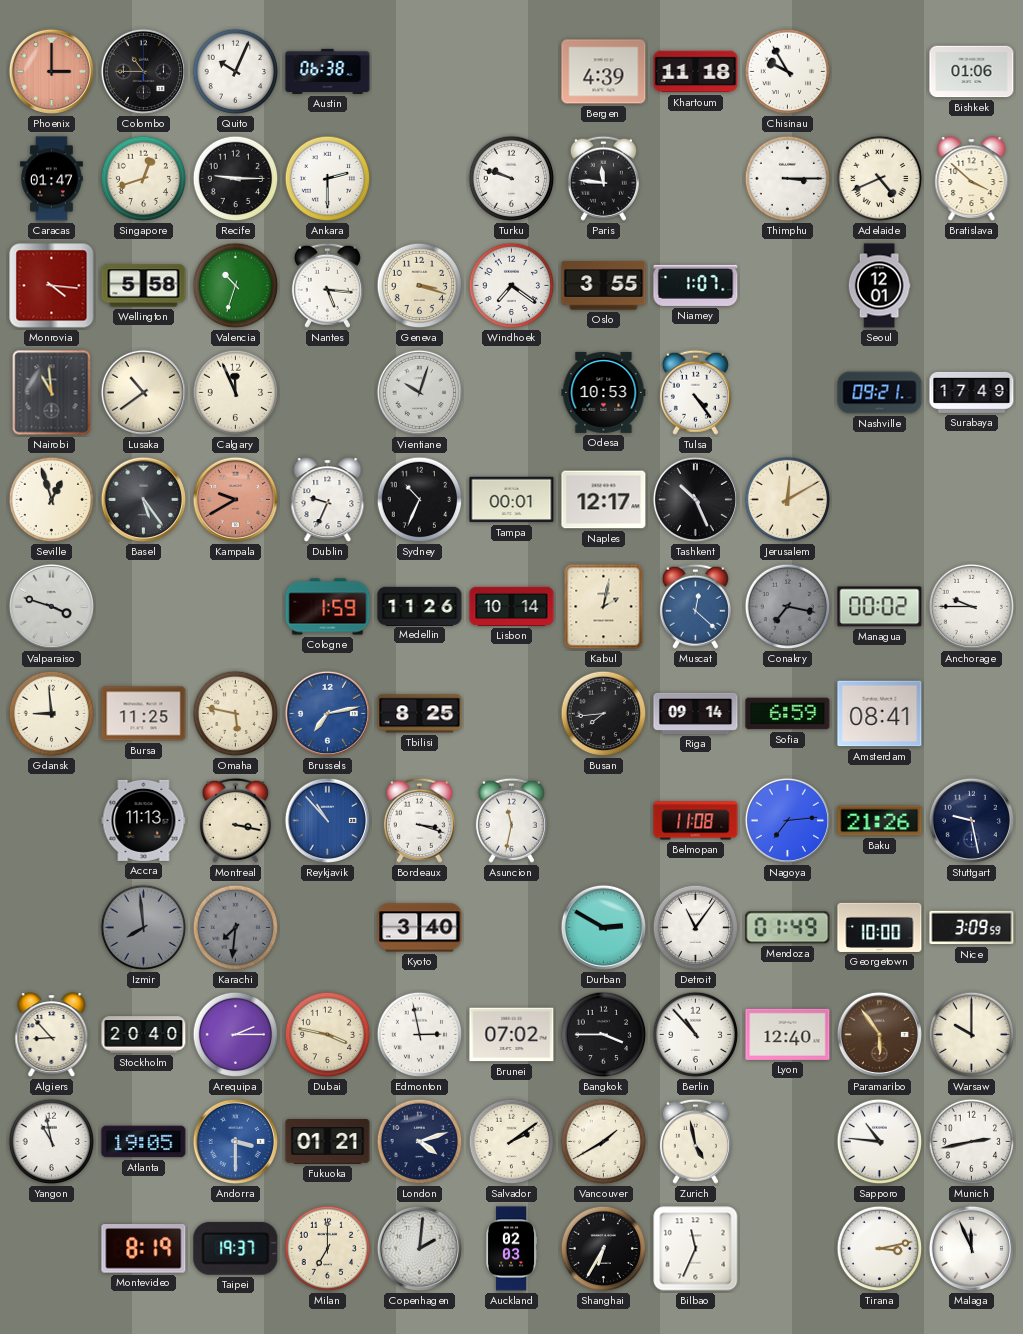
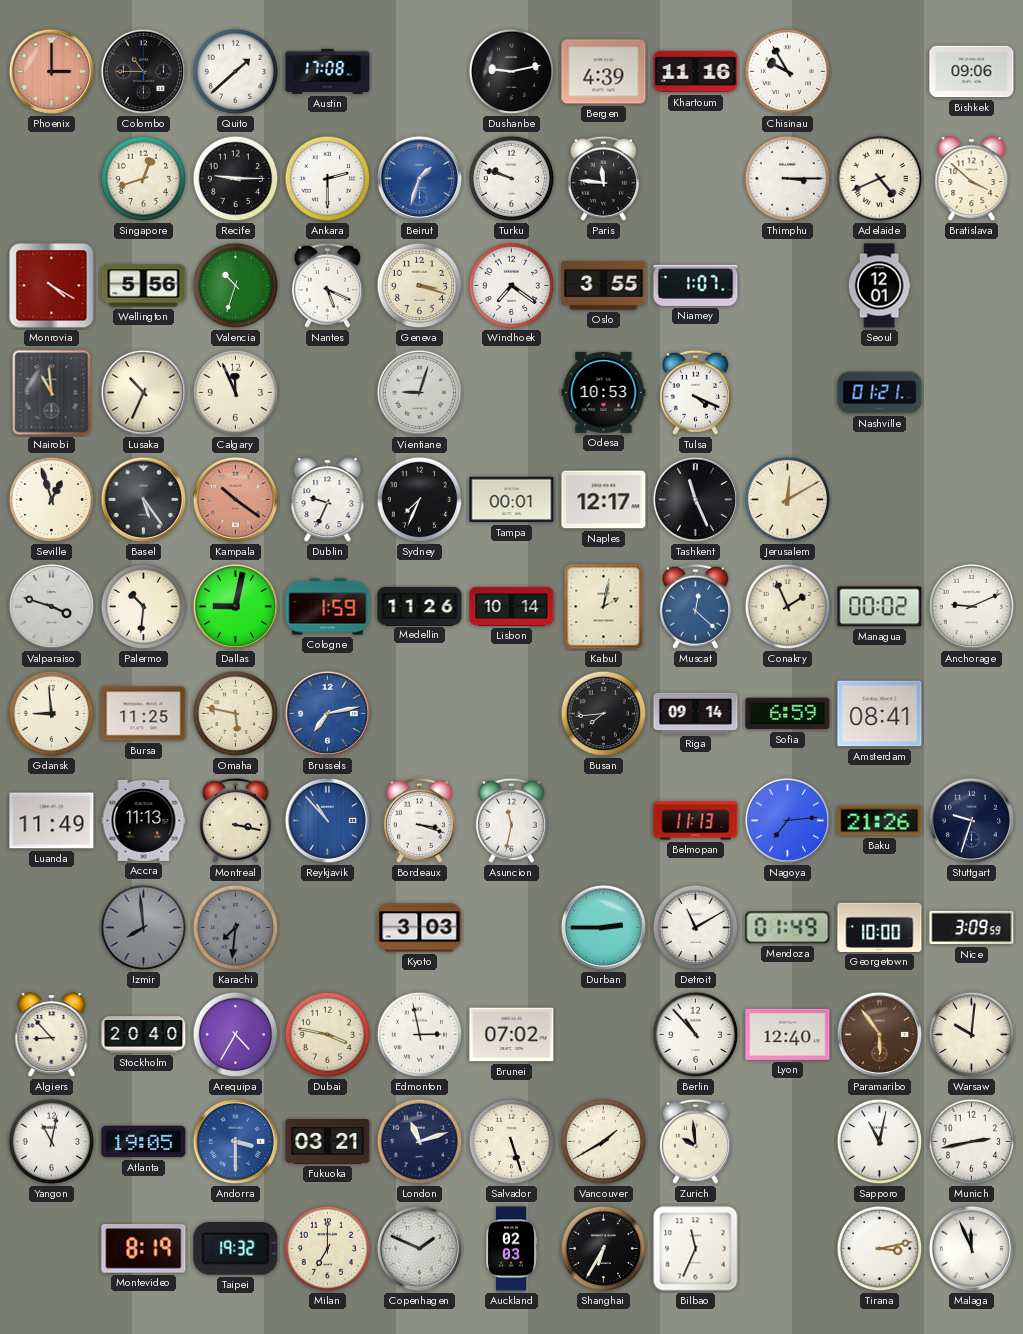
Quito: 10:04 -> 1:38 (236, 72)
Austin: 06:38 -> 17:08 (328, 71)
Dushanbe: none -> 9:13 (512, 72)
Khartoum: 11:18 -> 11:16 (696, 72)
Bishkek: 01:06 -> 09:06 (972, 72)
Caracas: 01:47 -> none (52, 179)
Beirut: none -> 1:33 (419, 178)
Monrovia: 4:16 -> 4:20 (52, 286)
Wellington: 5:58 -> 5:56 (144, 286)
Nantes: 5:16 -> 5:19 (327, 285)
Lusaka: 10:39 -> 10:34 (143, 392)
Vientiane: 10:03 -> 9:03 (419, 392)
Tulsa: 4:24 -> 4:19 (695, 392)
Nashville: 09:21 -> 01:21 (880, 393)
Surabaya: 17:49 -> none (972, 392)
Kampala: 9:40 -> 10:21 (235, 499)
Sydney: 10:34 -> 7:34 (420, 500)
Tashkent: 10:26 -> 11:26 (695, 499)
Palermo: none -> 10:31 (144, 607)
Dallas: none -> 9:02 (235, 606)
Conakry: 7:17 -> 1:56 (788, 607)
Conakry dial: grey -> cream (788, 607)
Anchorage: 9:45 -> 9:11 (971, 606)
Tbilisi: 8:25 -> none (420, 714)
Luanda: none -> 11:49 (52, 821)
Belmopan: 11:08 -> 11:13 (696, 821)
Stuttgart: 9:28 -> 9:33 (971, 820)
Kyoto: 3:40 -> 3:03 (420, 928)
Durban: 2:50 -> 2:45 (603, 927)
Detroit: 11:06 -> 11:10 (696, 928)
Arequipa: 2:15 -> 4:35 (236, 1035)
Bangkok: 3:45 -> none (604, 1035)
Warsaw: 10:00 -> 10:01 (972, 1035)
Yangon: 10:58 -> 11:02 (52, 1142)
Fukuoka: 01:21 -> 03:21 (328, 1142)
London: 4:12 -> 11:12 (420, 1142)
Salvador: 2:09 -> 5:27 (512, 1142)
Zurich: 4:58 -> 9:59 (695, 1141)
Sapporo: 10:46 -> 11:02 (880, 1142)
Taipei: 19:37 -> 19:32 (236, 1248)
Copenhagen: 2:01 -> 1:49 (419, 1248)
